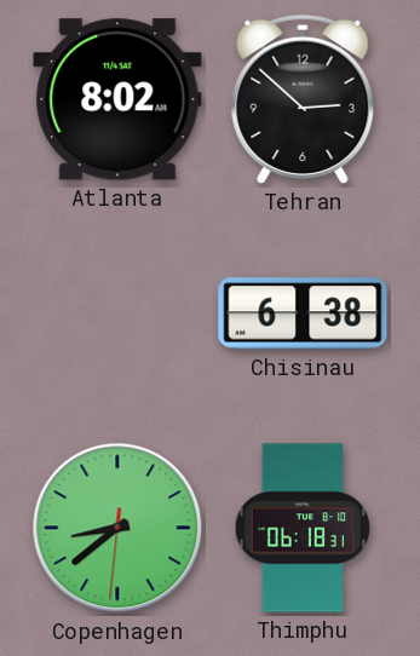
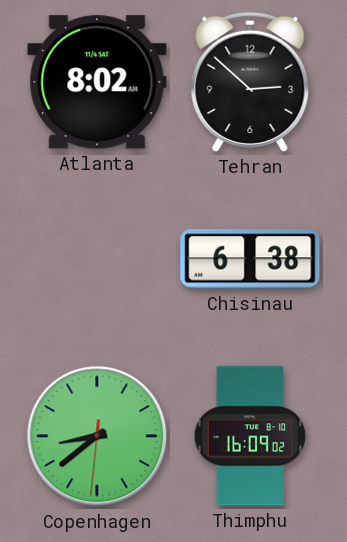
Thimphu: 06:18 -> 16:09 (249, 436)
